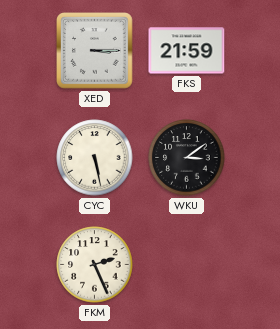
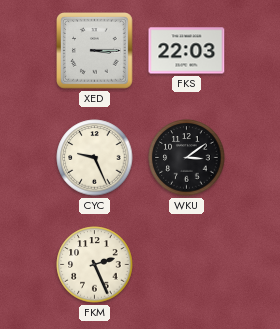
FKS: 21:59 -> 22:03 (187, 51)
CYC: 5:28 -> 9:26 (95, 158)
